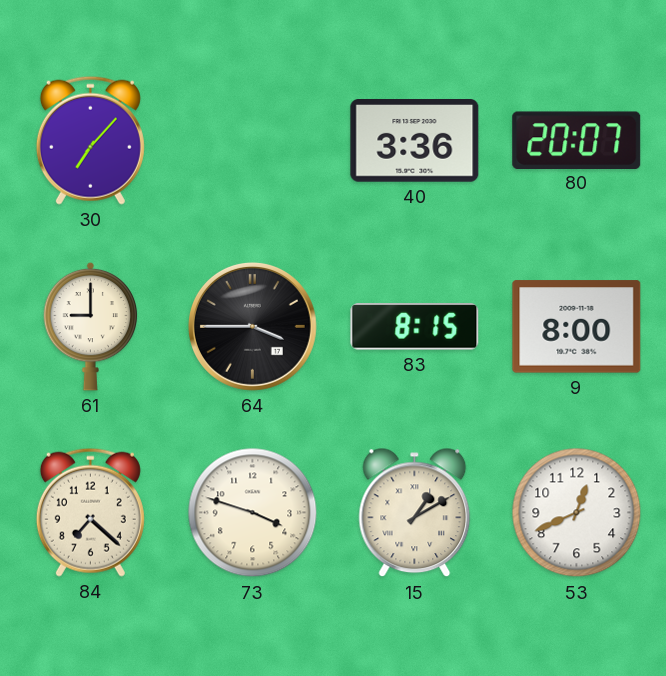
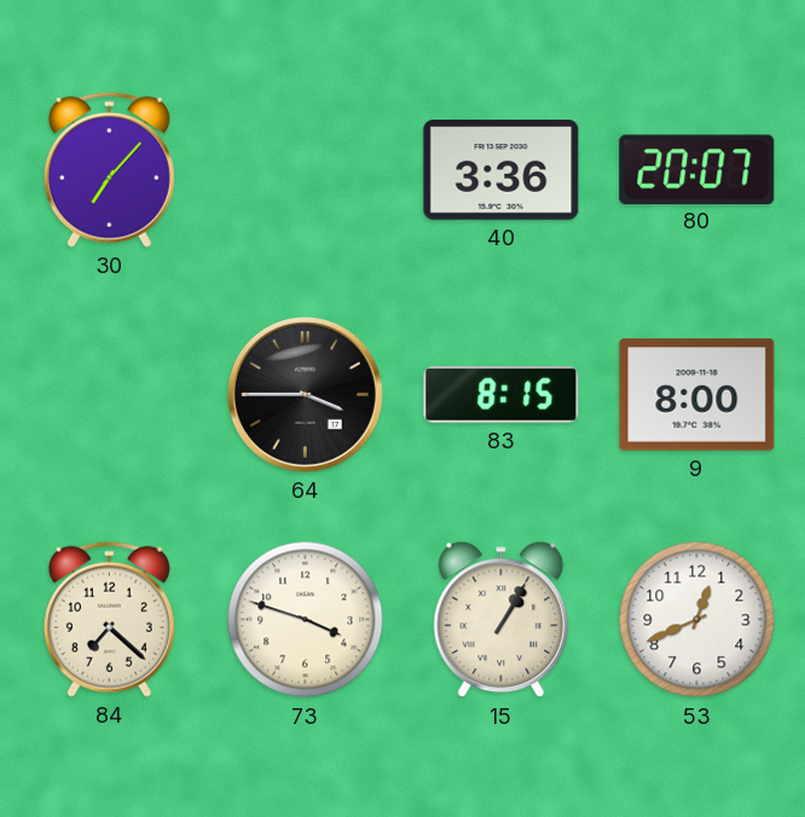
61: 9:00 -> none (91, 326)
15: 1:10 -> 1:05 (502, 620)
